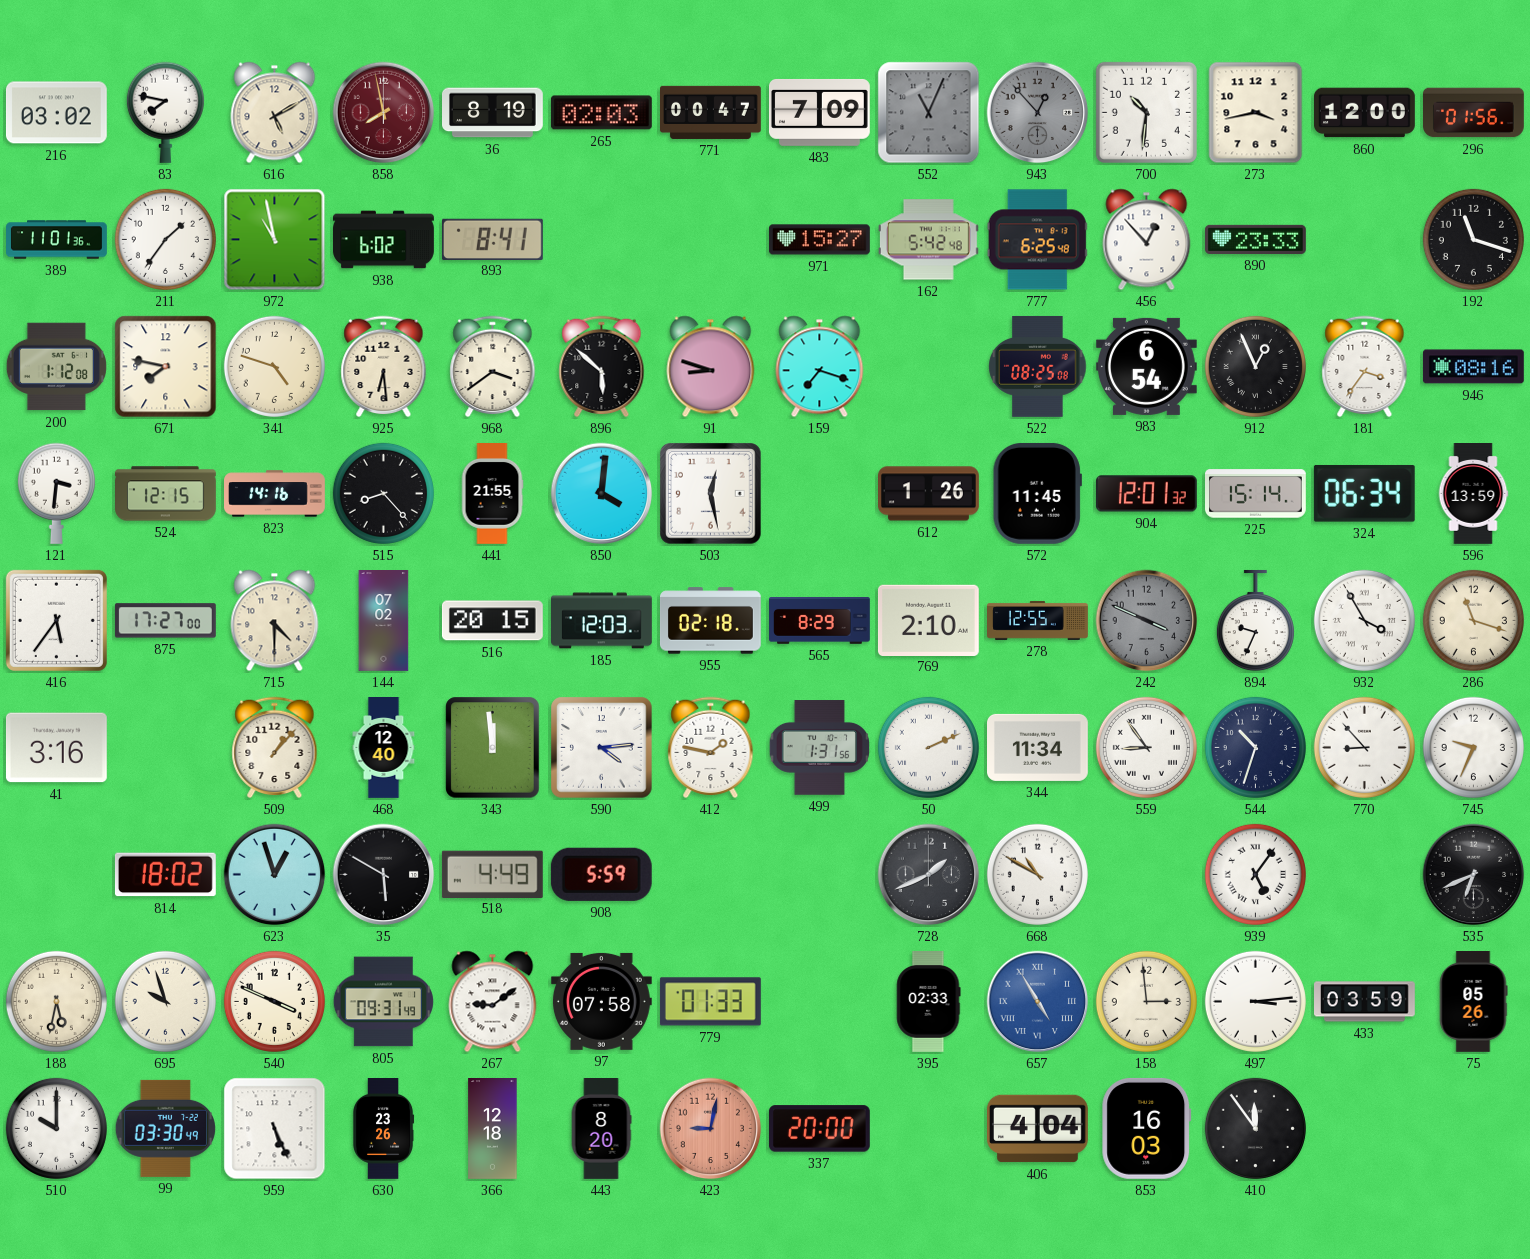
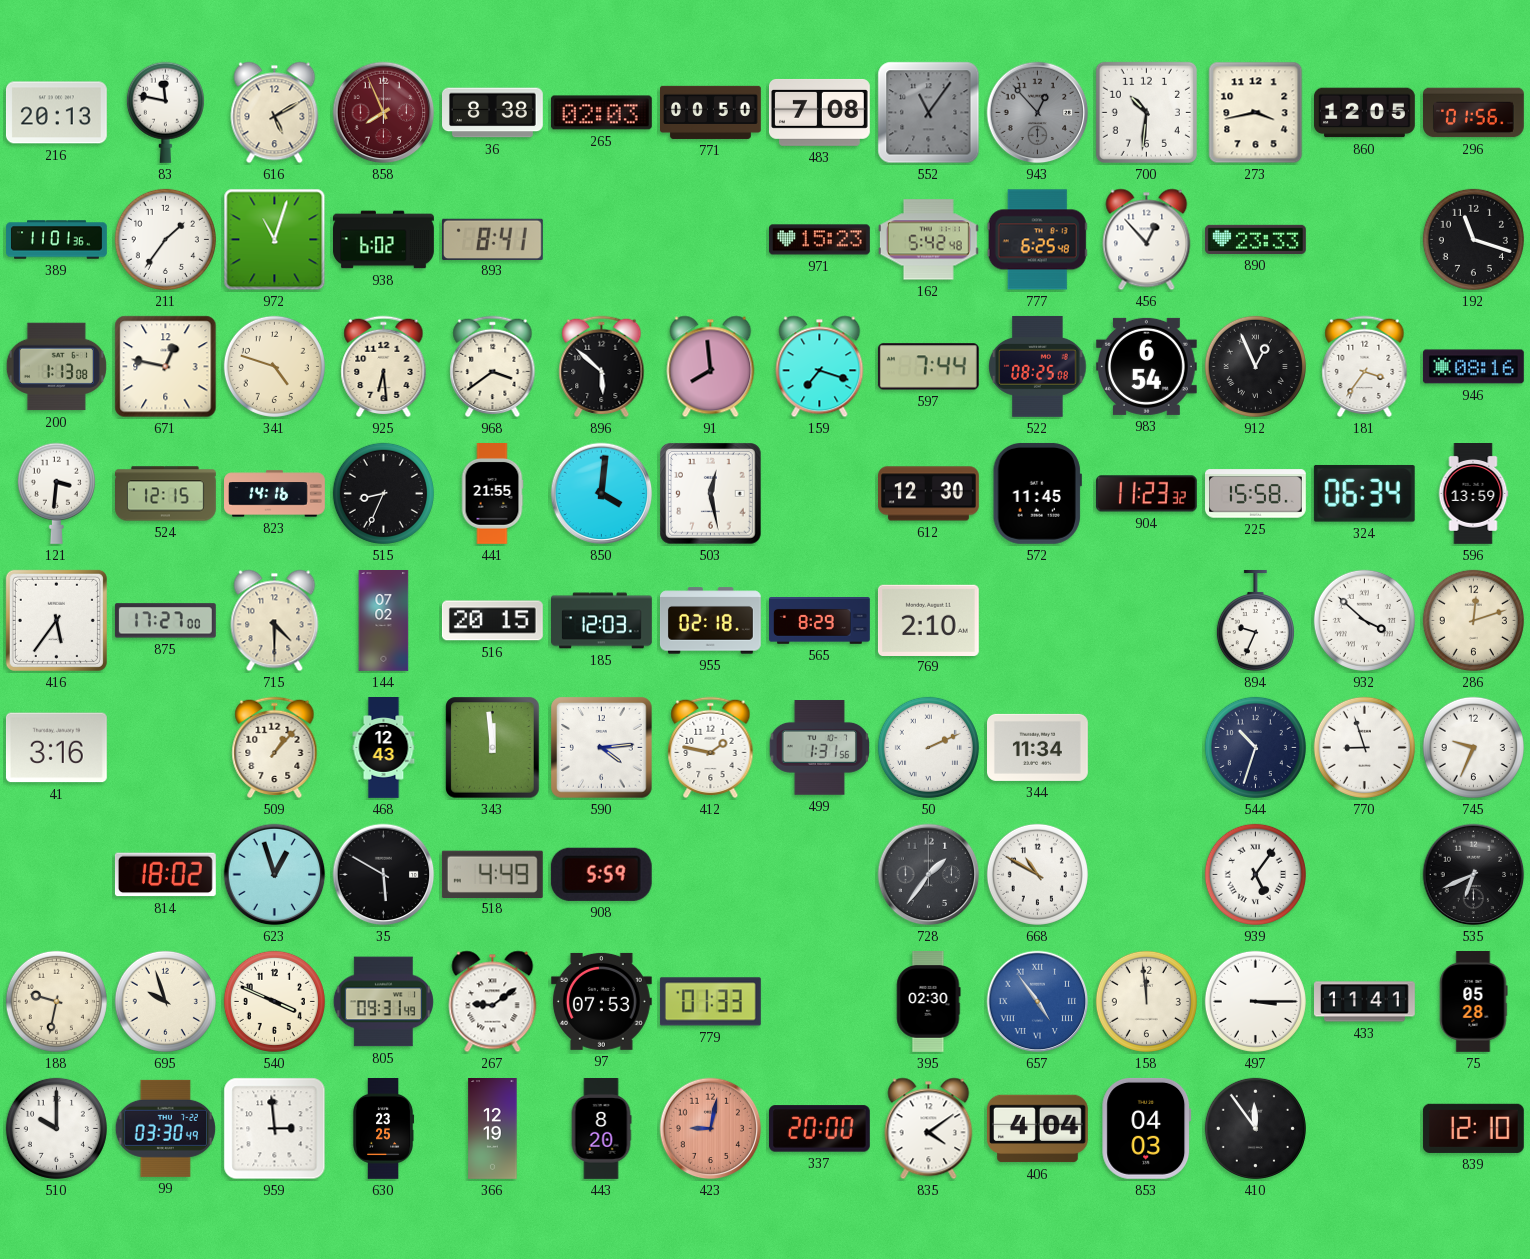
216: 03:02 -> 20:13 (56, 113)
83: 7:47 -> 11:47 (165, 112)
858: 7:58 -> 7:56 (384, 113)
36: 8:19 -> 8:38 (493, 113)
771: 00:47 -> 00:50 (711, 112)
483: 7:09 -> 7:08 (820, 112)
552: 11:04 -> 11:06 (929, 113)
860: 12:00 -> 12:05 (1365, 113)
972: 10:58 -> 11:03 (275, 240)
971: 15:27 -> 15:23 (820, 240)
200: 1:12 -> 1:13 (56, 367)
671: 7:47 -> 12:47 (166, 367)
91: 8:48 -> 7:59 (711, 367)
597: none -> 7:44 (928, 367)
515: 8:23 -> 8:34 (383, 493)
612: 1:26 -> 12:30 (929, 494)
904: 12:01 -> 11:23 (1146, 494)
225: 15:14 -> 15:58 (1256, 494)
278: 12:55 -> none (1038, 621)
242: 3:49 -> none (1147, 621)
932: 3:55 -> 3:52 (1364, 620)
286: 11:18 -> 12:12 (1473, 620)
468: 12:40 -> 12:43 (384, 748)
559: 8:54 -> none (1146, 747)
770: 8:53 -> 8:57 (1364, 747)
728: 1:41 -> 1:36 (929, 875)
188: 5:32 -> 9:32 (56, 1001)
97: 07:58 -> 07:53 (601, 1001)
395: 02:33 -> 02:30 (929, 1002)
657: 4:55 -> 4:54 (1038, 1002)
158: 2:59 -> 11:59 (1146, 1001)
497: 3:14 -> 3:15 (1255, 1001)
433: 03:59 -> 11:41 (1365, 1002)
75: 05:26 -> 05:28 (1473, 1002)
959: 5:26 -> 2:59 (275, 1129)
630: 23:26 -> 23:25 (383, 1129)
366: 12:18 -> 12:19 (493, 1129)
835: none -> 4:09 (929, 1129)
853: 16:03 -> 04:03 (1147, 1128)
839: none -> 12:10 (1473, 1128)
